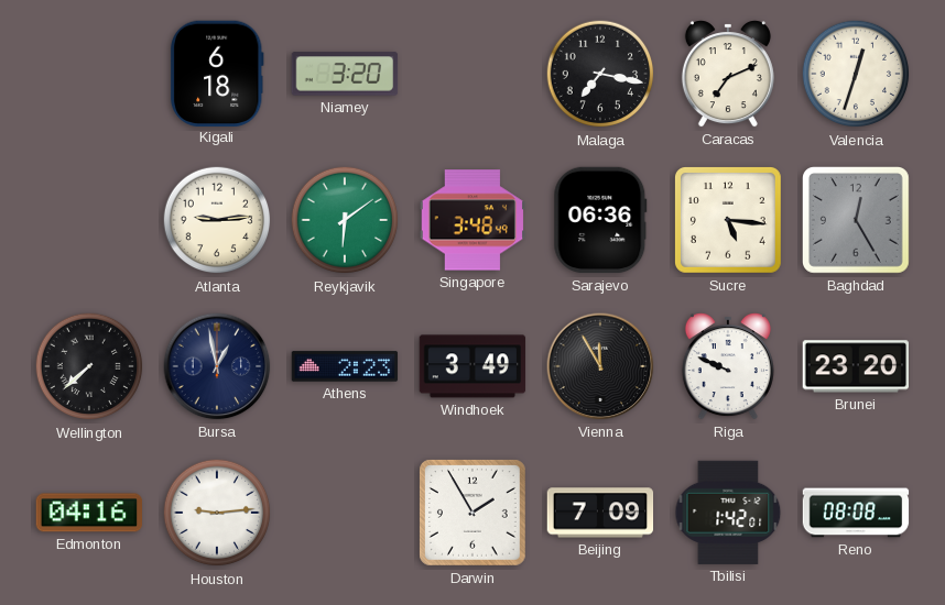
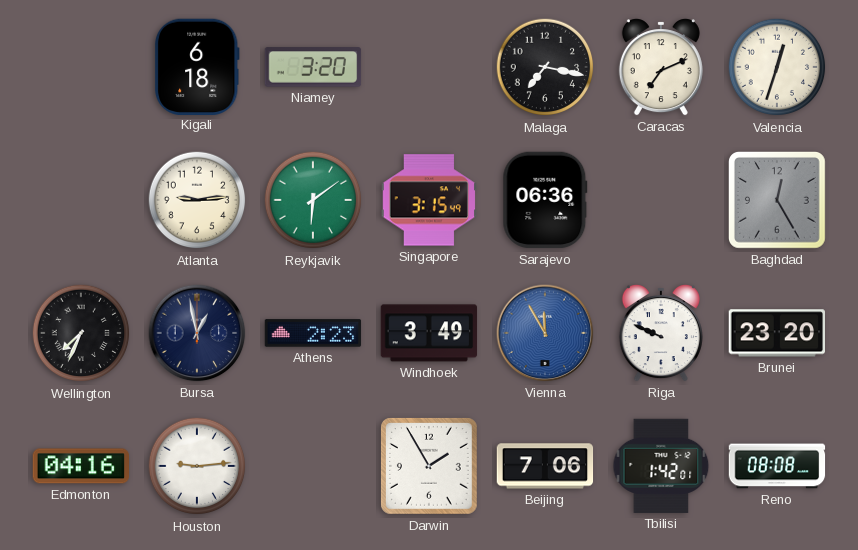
Singapore: 3:48 -> 3:15 (428, 200)
Sucre: 5:16 -> none (729, 221)
Wellington: 7:38 -> 7:34 (81, 333)
Vienna dial: black -> blue (545, 333)
Beijing: 7:09 -> 7:06 (545, 466)
